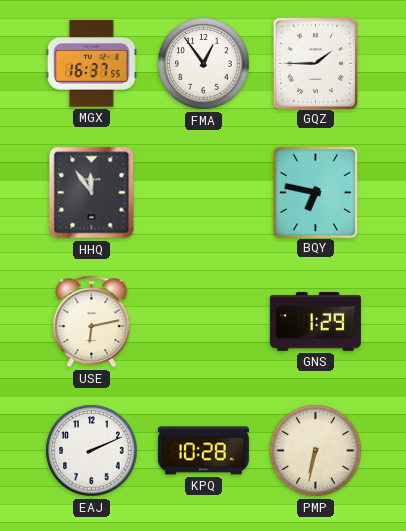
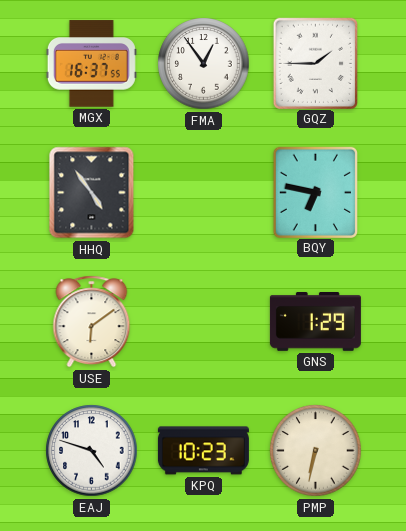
HHQ: 11:54 -> 4:54 (92, 193)
USE: 6:13 -> 6:09 (92, 322)
EAJ: 2:11 -> 4:48 (92, 451)
KPQ: 10:28 -> 10:23 (203, 451)
